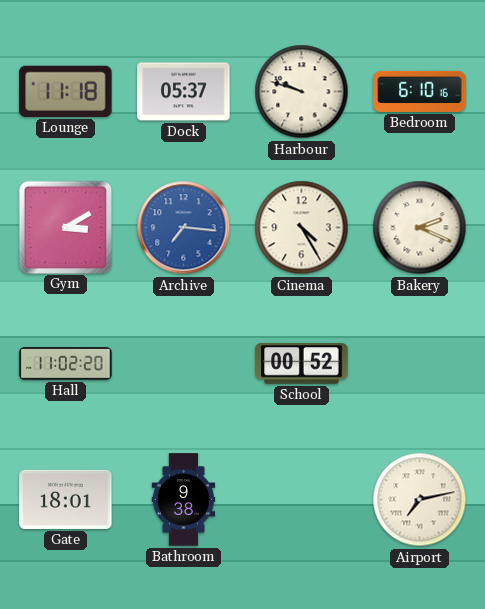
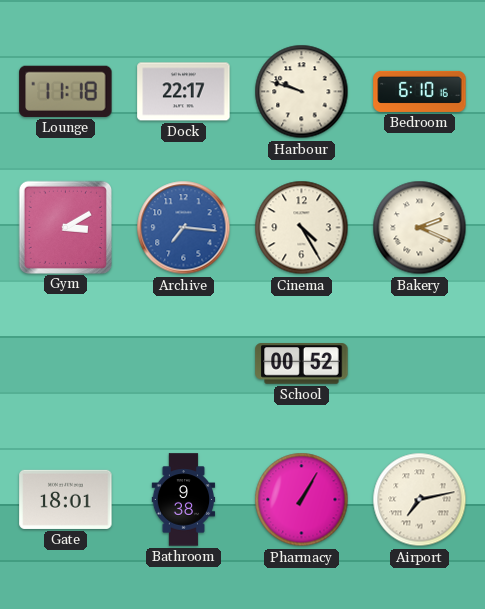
Dock: 05:37 -> 22:17 (184, 92)
Hall: 11:02 -> none (66, 364)
Pharmacy: none -> 1:05 (302, 500)
